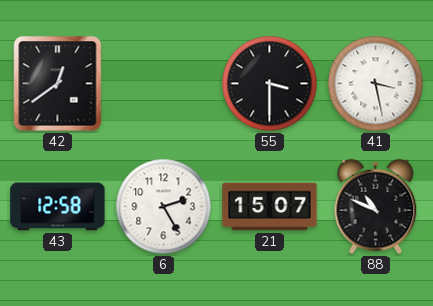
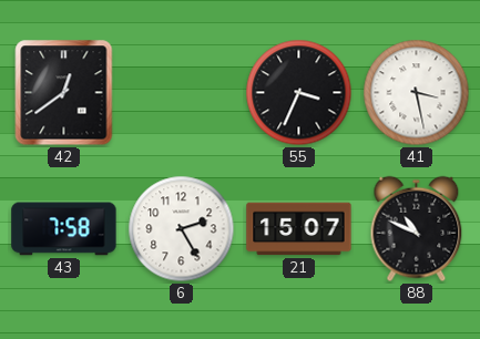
55: 3:30 -> 3:34 (299, 93)
43: 12:58 -> 7:58 (64, 229)
